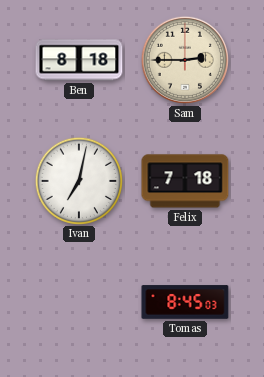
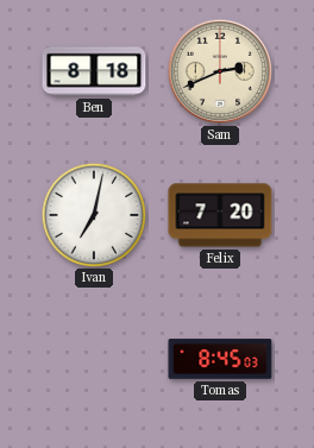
Sam: 2:45 -> 2:41 (220, 71)
Felix: 7:18 -> 7:20 (220, 215)
